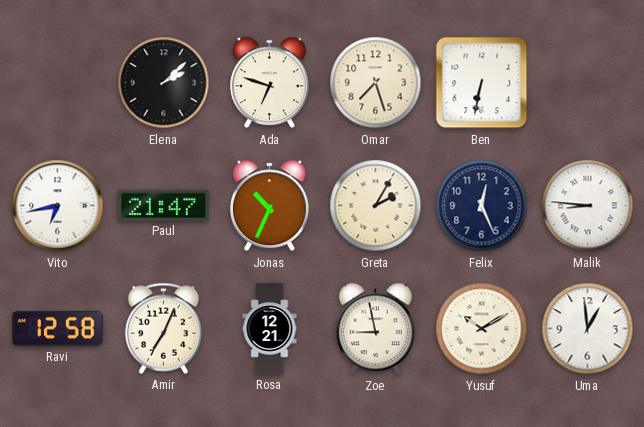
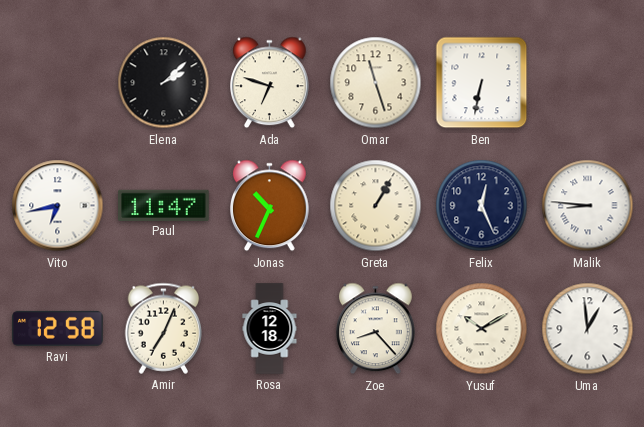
Omar: 7:27 -> 11:27 (376, 83)
Paul: 21:47 -> 11:47 (164, 205)
Greta: 2:05 -> 1:05 (376, 206)
Rosa: 12:21 -> 12:18 (270, 329)
Zoe: 8:58 -> 8:23 (376, 329)
